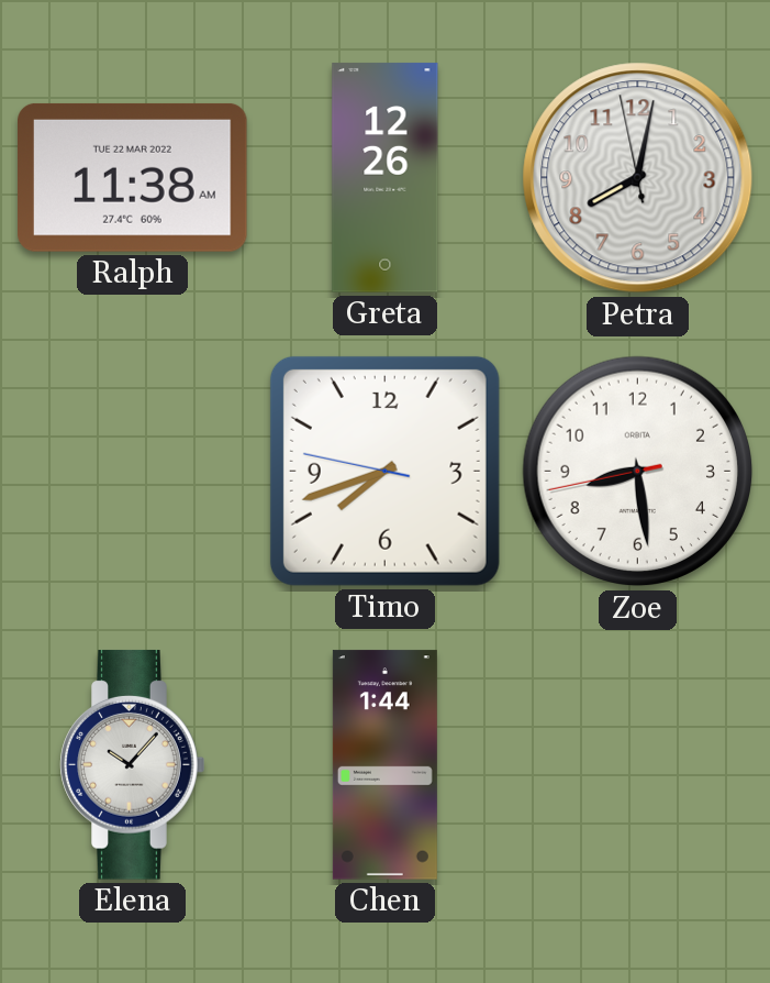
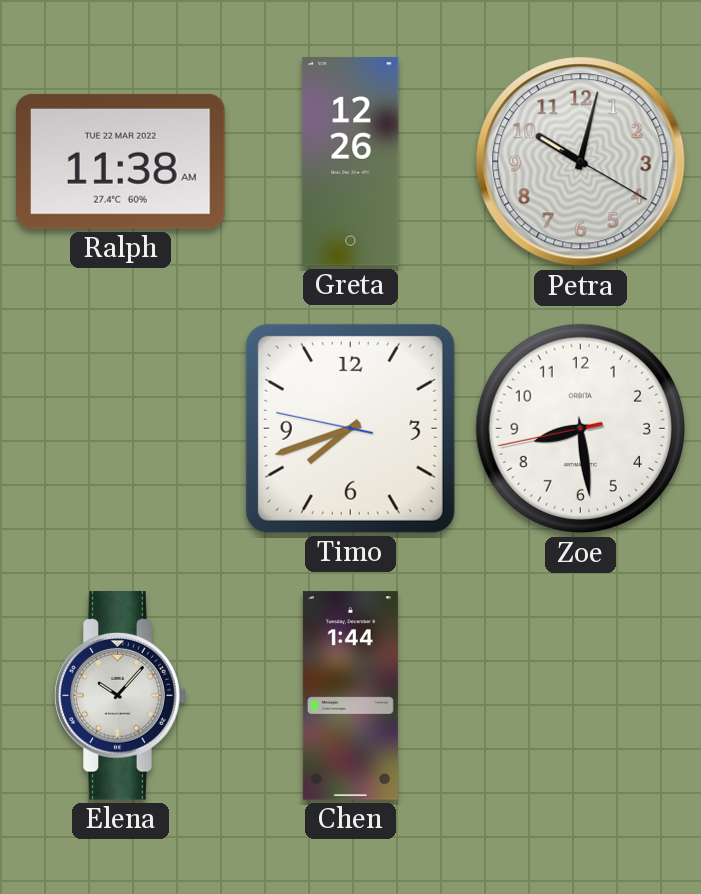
Petra: 8:01 -> 10:02 (581, 162)
